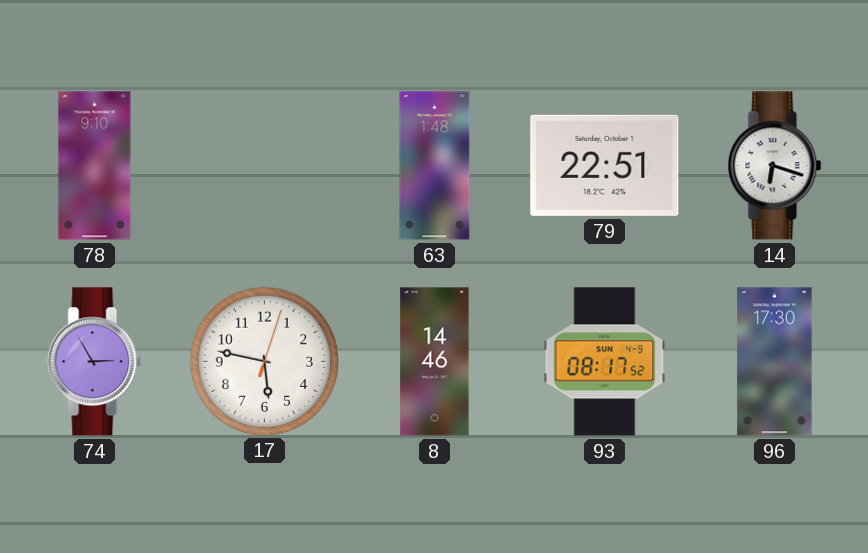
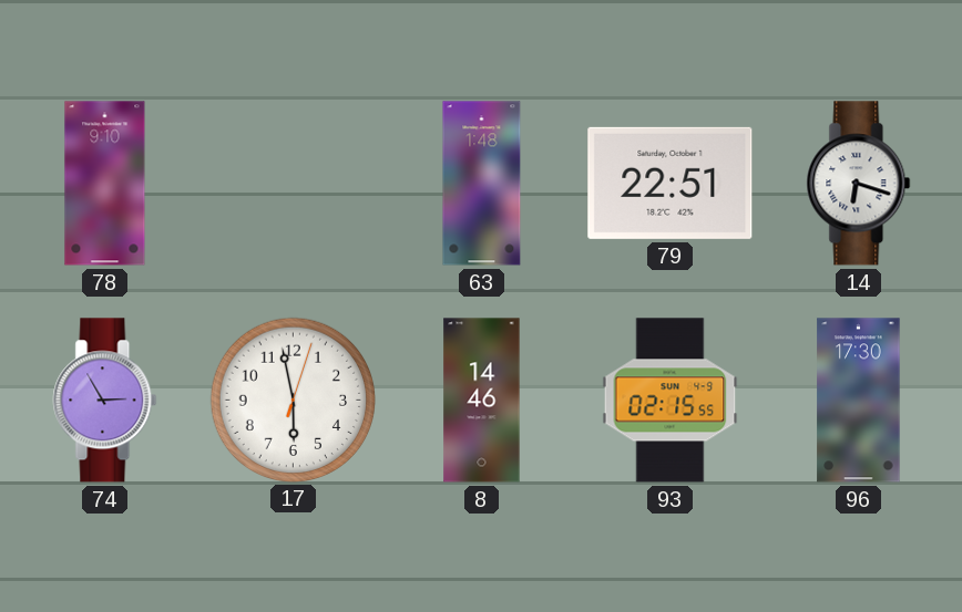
17: 5:47 -> 5:58 (293, 400)
93: 08:17 -> 02:15 (671, 401)
